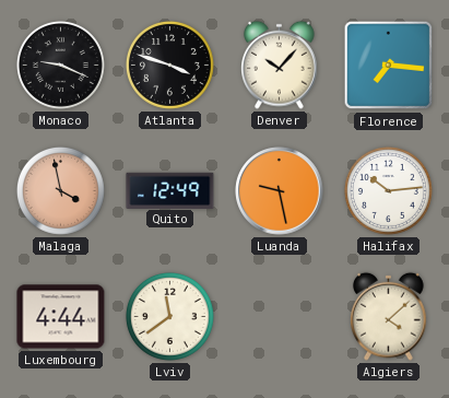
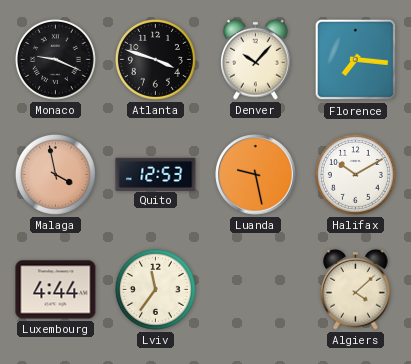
Quito: 12:49 -> 12:53 (156, 174)
Halifax: 10:14 -> 10:10 (355, 174)
Lviv: 11:39 -> 11:36 (155, 289)
